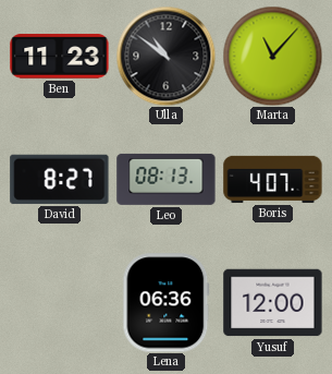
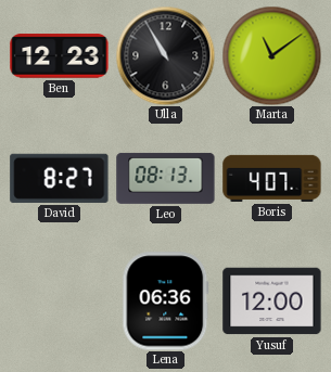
Ben: 11:23 -> 12:23 (60, 56)
Ulla: 10:51 -> 10:55 (165, 55)
Marta: 11:07 -> 11:09 (271, 55)
